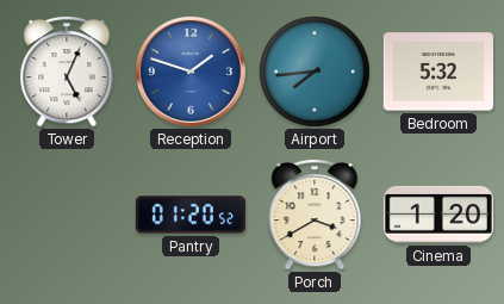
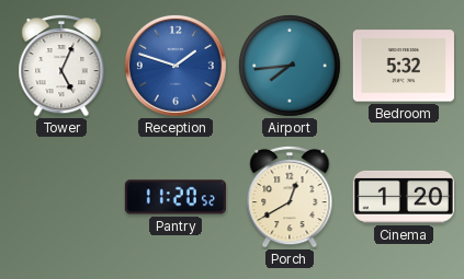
Pantry: 01:20 -> 11:20 (176, 197)
Porch: 3:40 -> 12:40 (290, 197)
